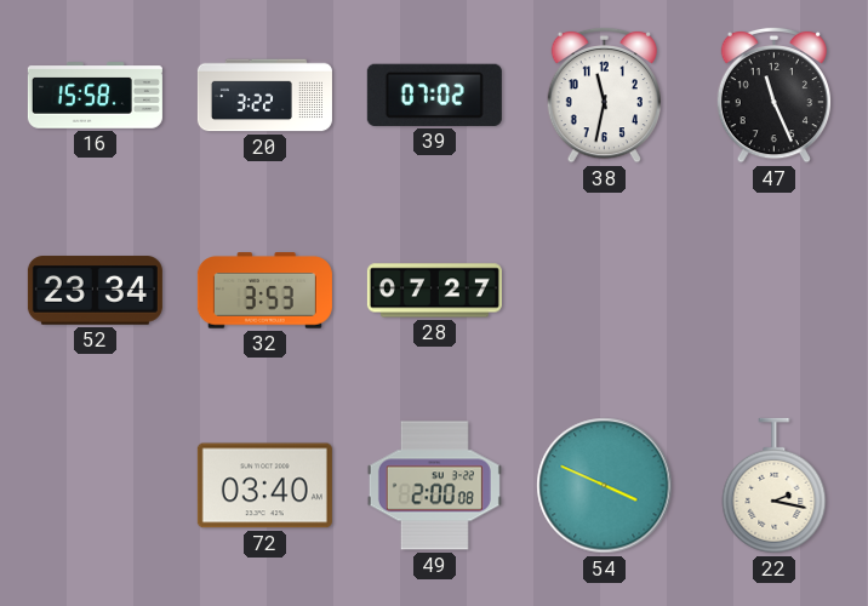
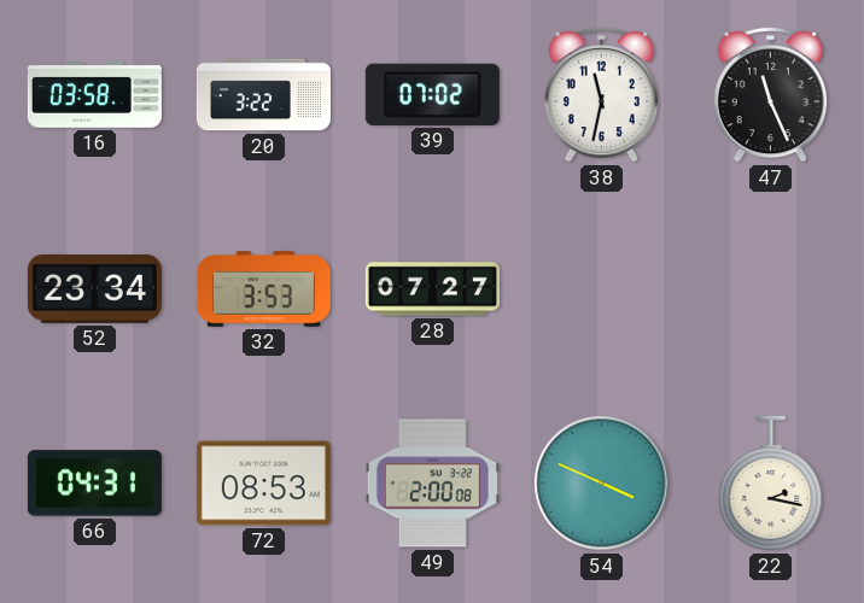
16: 15:58 -> 03:58 (94, 95)
66: none -> 04:31 (94, 484)
72: 03:40 -> 08:53 (263, 484)
